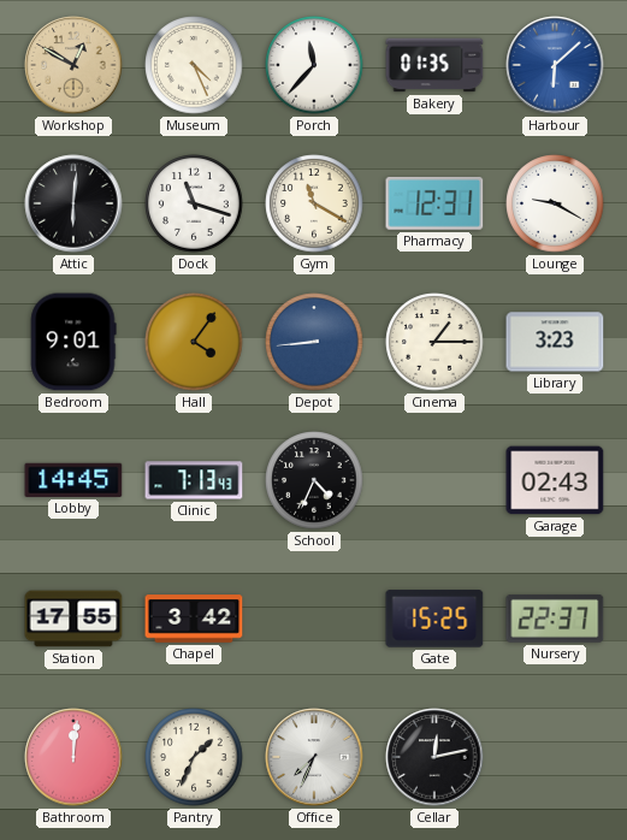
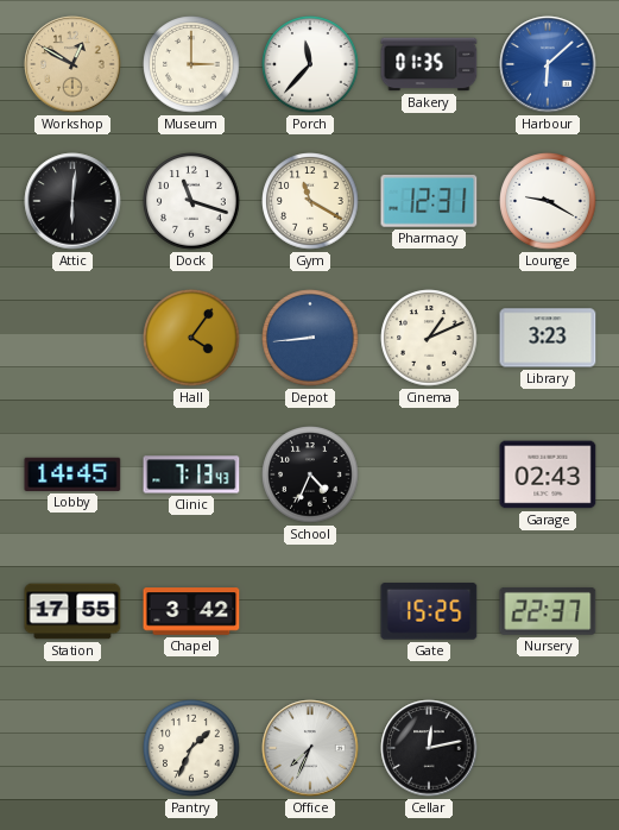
Museum: 4:26 -> 3:00 (191, 64)
Bedroom: 9:01 -> none (73, 342)
Cinema: 1:15 -> 1:11 (429, 338)
Bathroom: 12:01 -> none (73, 757)
